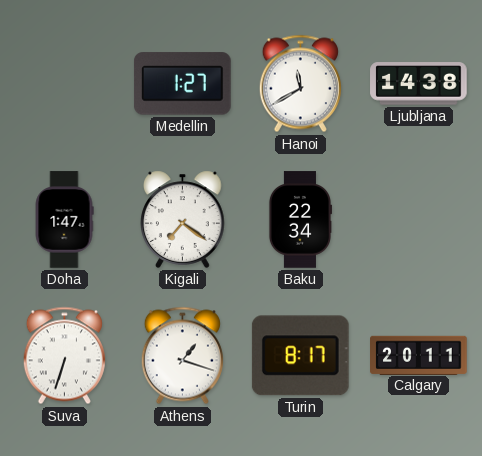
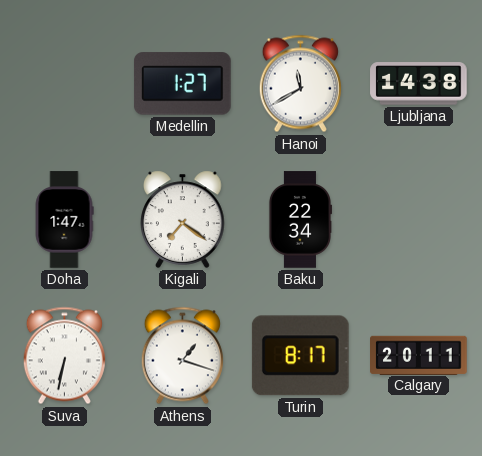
Suva: 6:33 -> 6:32 (64, 356)
